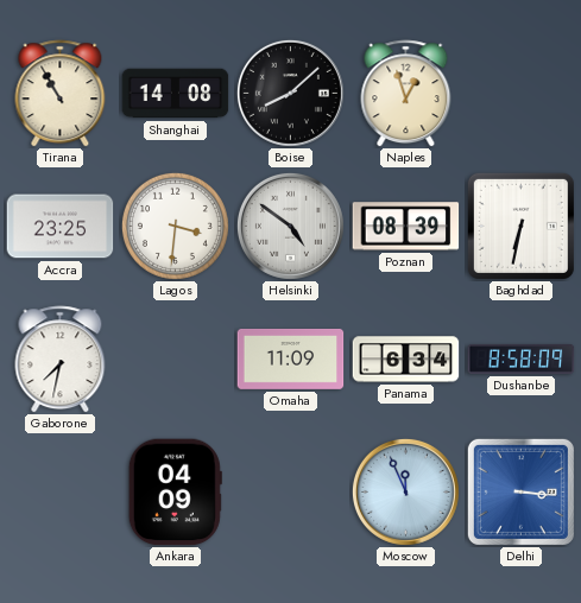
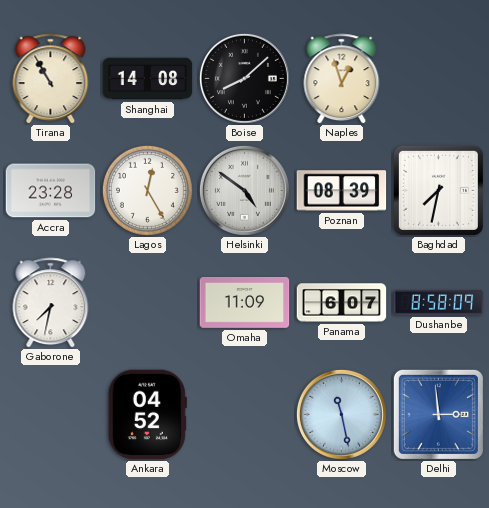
Accra: 23:25 -> 23:28 (51, 191)
Lagos: 3:31 -> 12:25 (147, 190)
Baghdad: 6:32 -> 7:32 (438, 190)
Panama: 6:34 -> 6:07 (342, 303)
Ankara: 04:09 -> 04:52 (147, 415)
Moscow: 11:56 -> 11:28 (341, 414)
Delhi: 3:16 -> 2:59 (438, 414)
